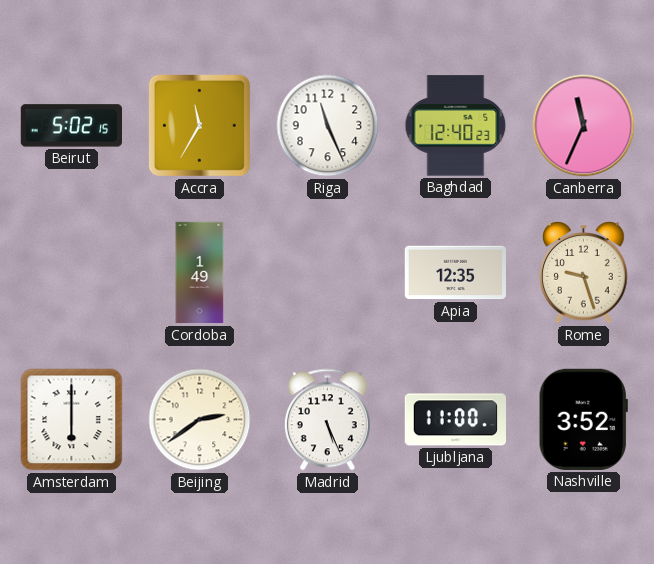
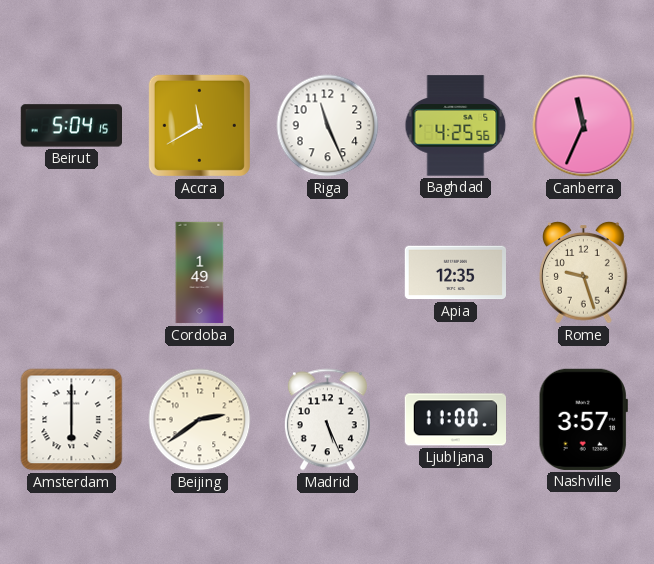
Beirut: 5:02 -> 5:04 (71, 126)
Accra: 11:35 -> 11:40 (199, 125)
Baghdad: 12:40 -> 4:25 (456, 126)
Nashville: 3:52 -> 3:57 (583, 419)
